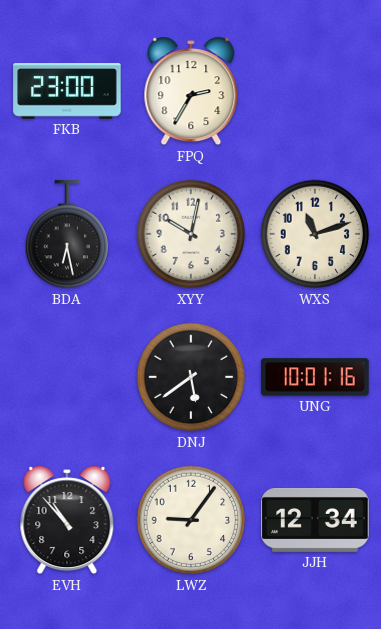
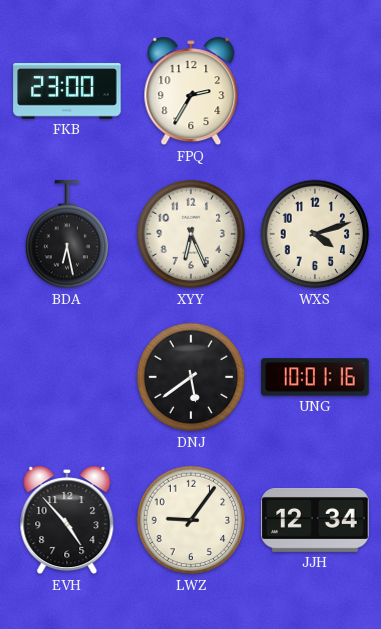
XYY: 10:02 -> 6:26 (191, 234)
WXS: 11:12 -> 4:12 (315, 234)
EVH: 10:53 -> 4:53 (67, 520)
